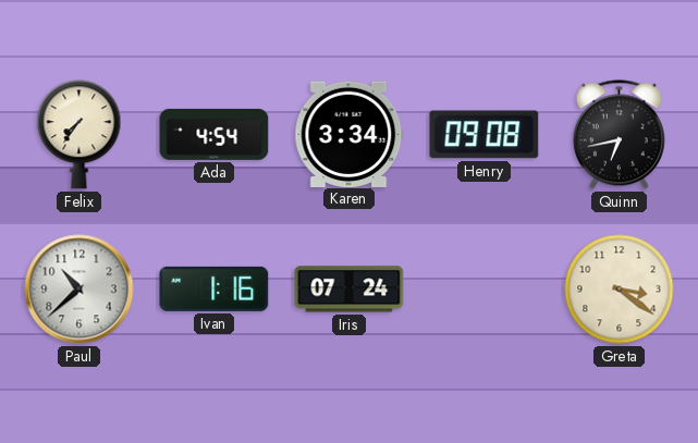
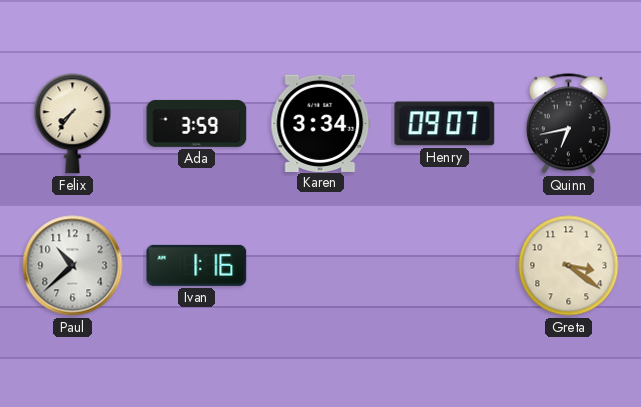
Ada: 4:54 -> 3:59 (197, 123)
Henry: 09:08 -> 09:07 (445, 124)
Iris: 07:24 -> none (350, 290)
